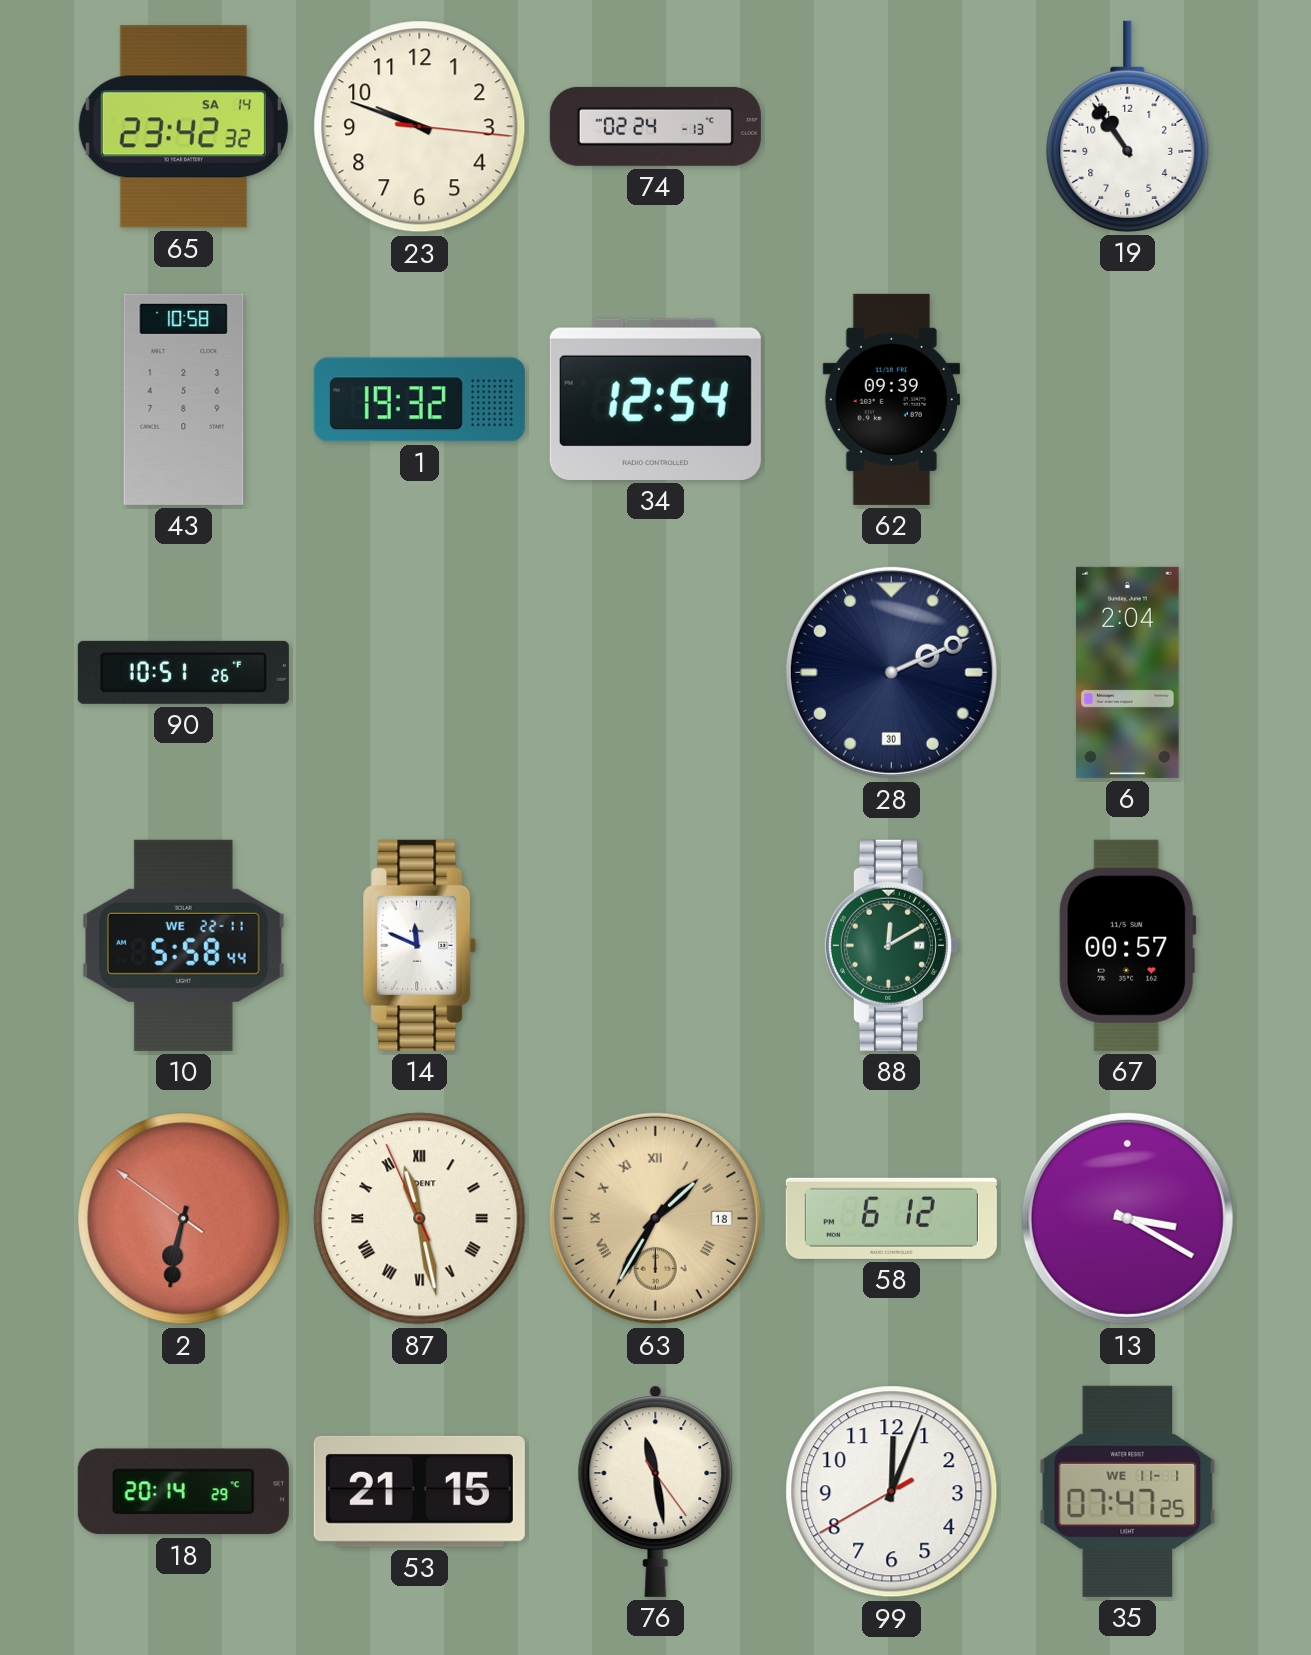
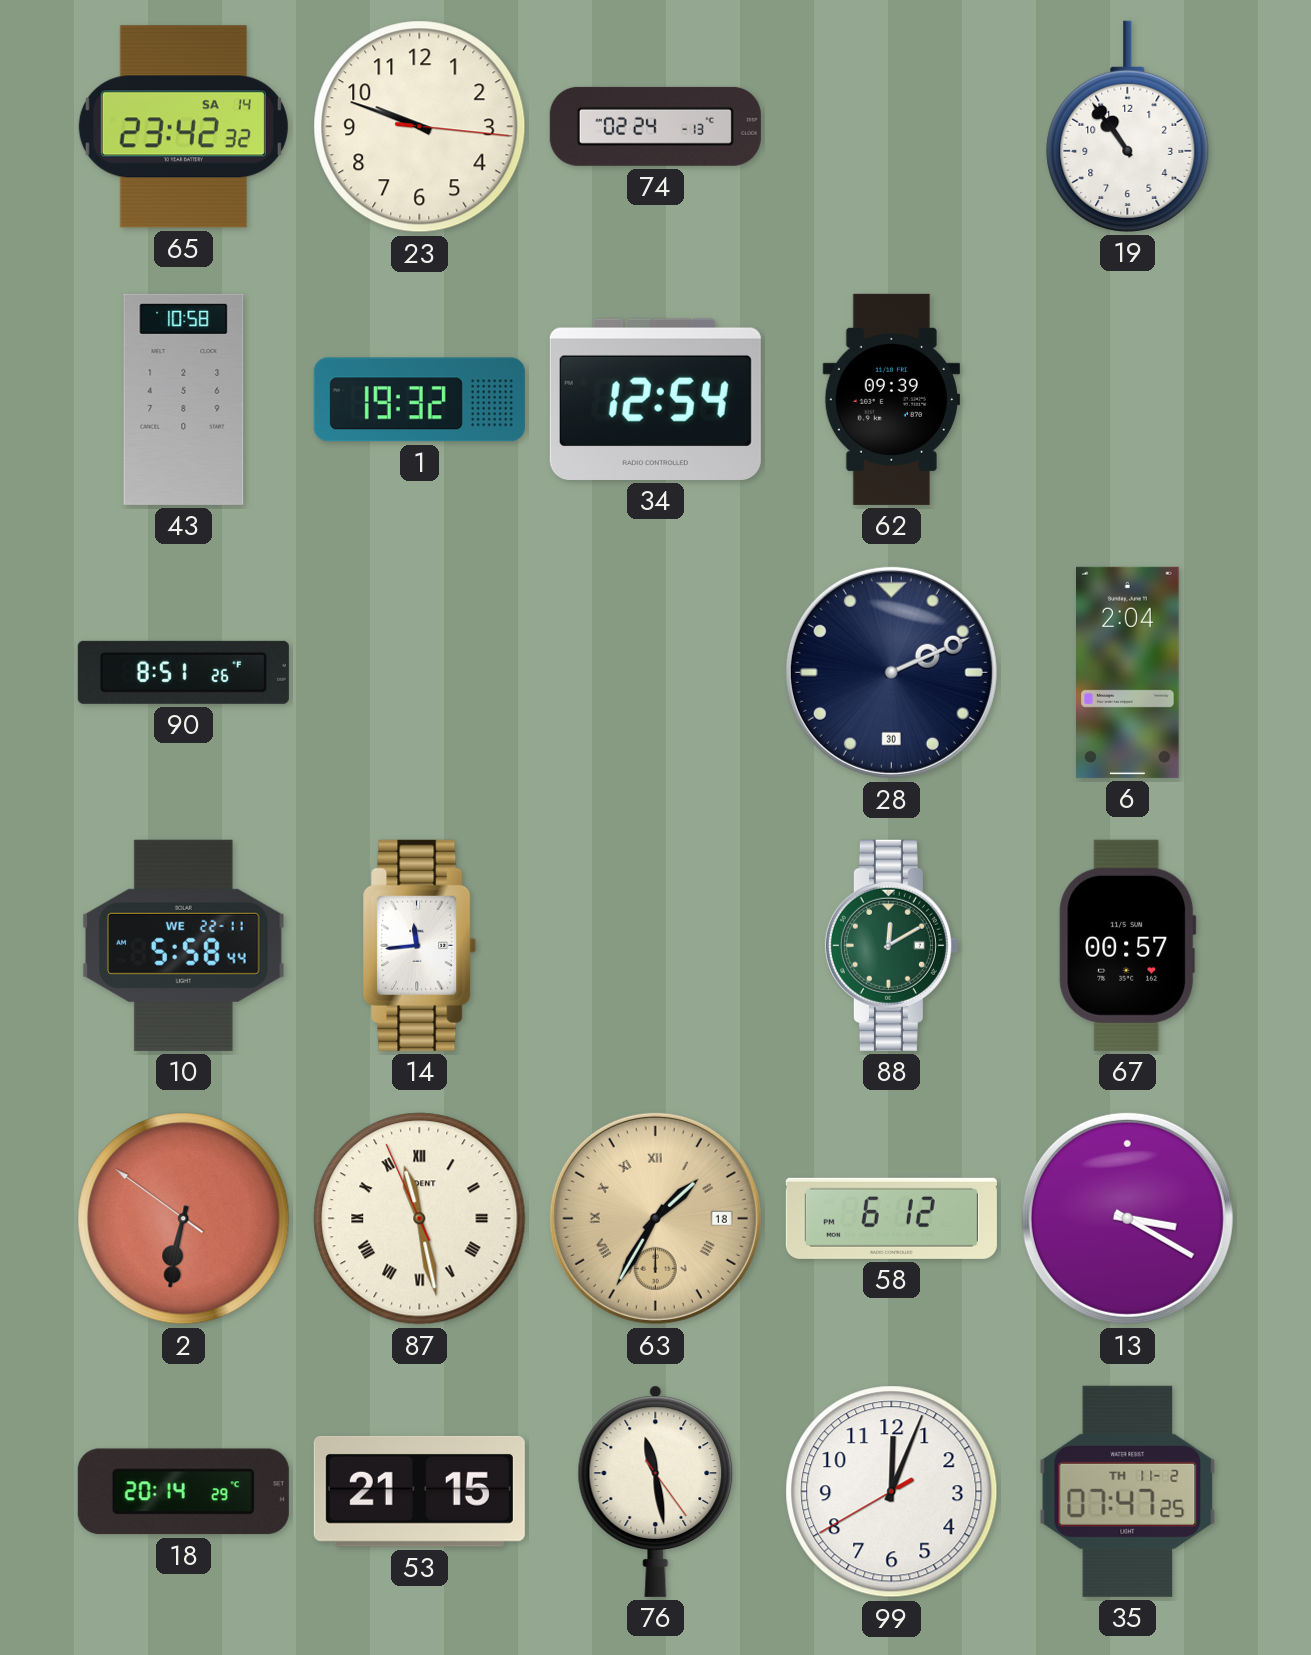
90: 10:51 -> 8:51 (183, 672)
14: 11:49 -> 11:44 (420, 945)
35 date: WE 11-1 -> TH 11-2 (1128, 1491)
